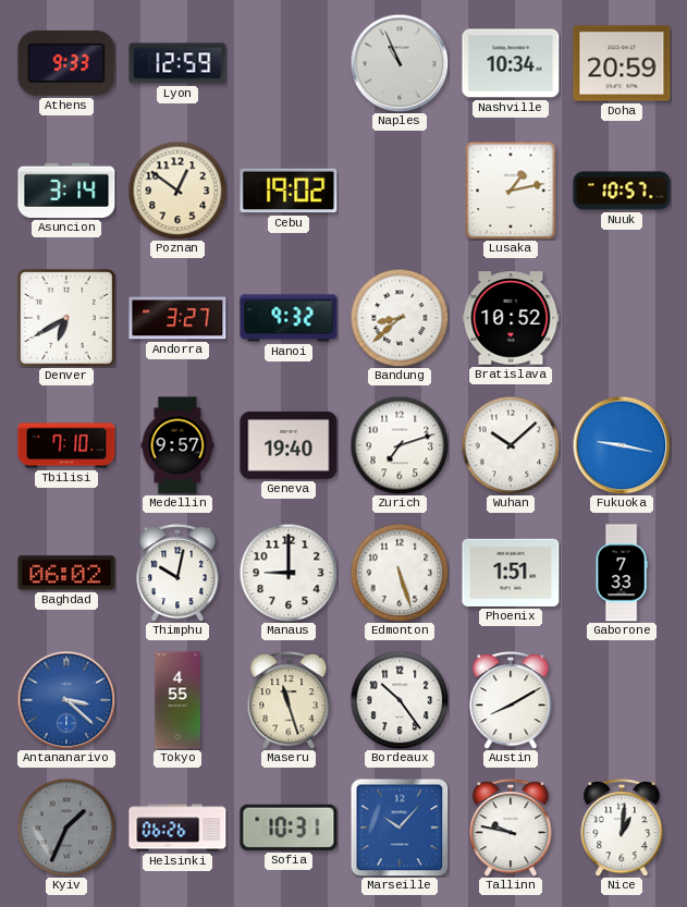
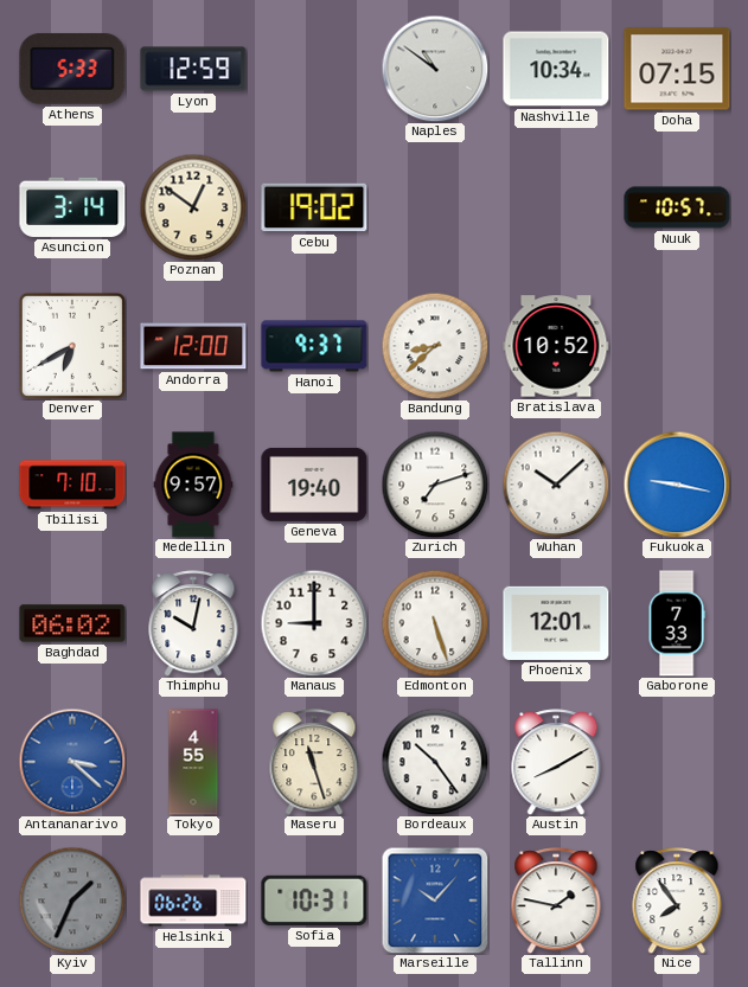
Athens: 9:33 -> 5:33 (72, 69)
Naples: 10:56 -> 10:51 (435, 69)
Doha: 20:59 -> 07:15 (677, 69)
Lusaka: 1:13 -> none (511, 191)
Andorra: 3:27 -> 12:00 (193, 346)
Hanoi: 9:32 -> 9:37 (314, 346)
Phoenix: 1:51 -> 12:01 (556, 623)
Tallinn: 9:47 -> 1:47 (556, 901)
Nice: 1:01 -> 7:54 (677, 901)
